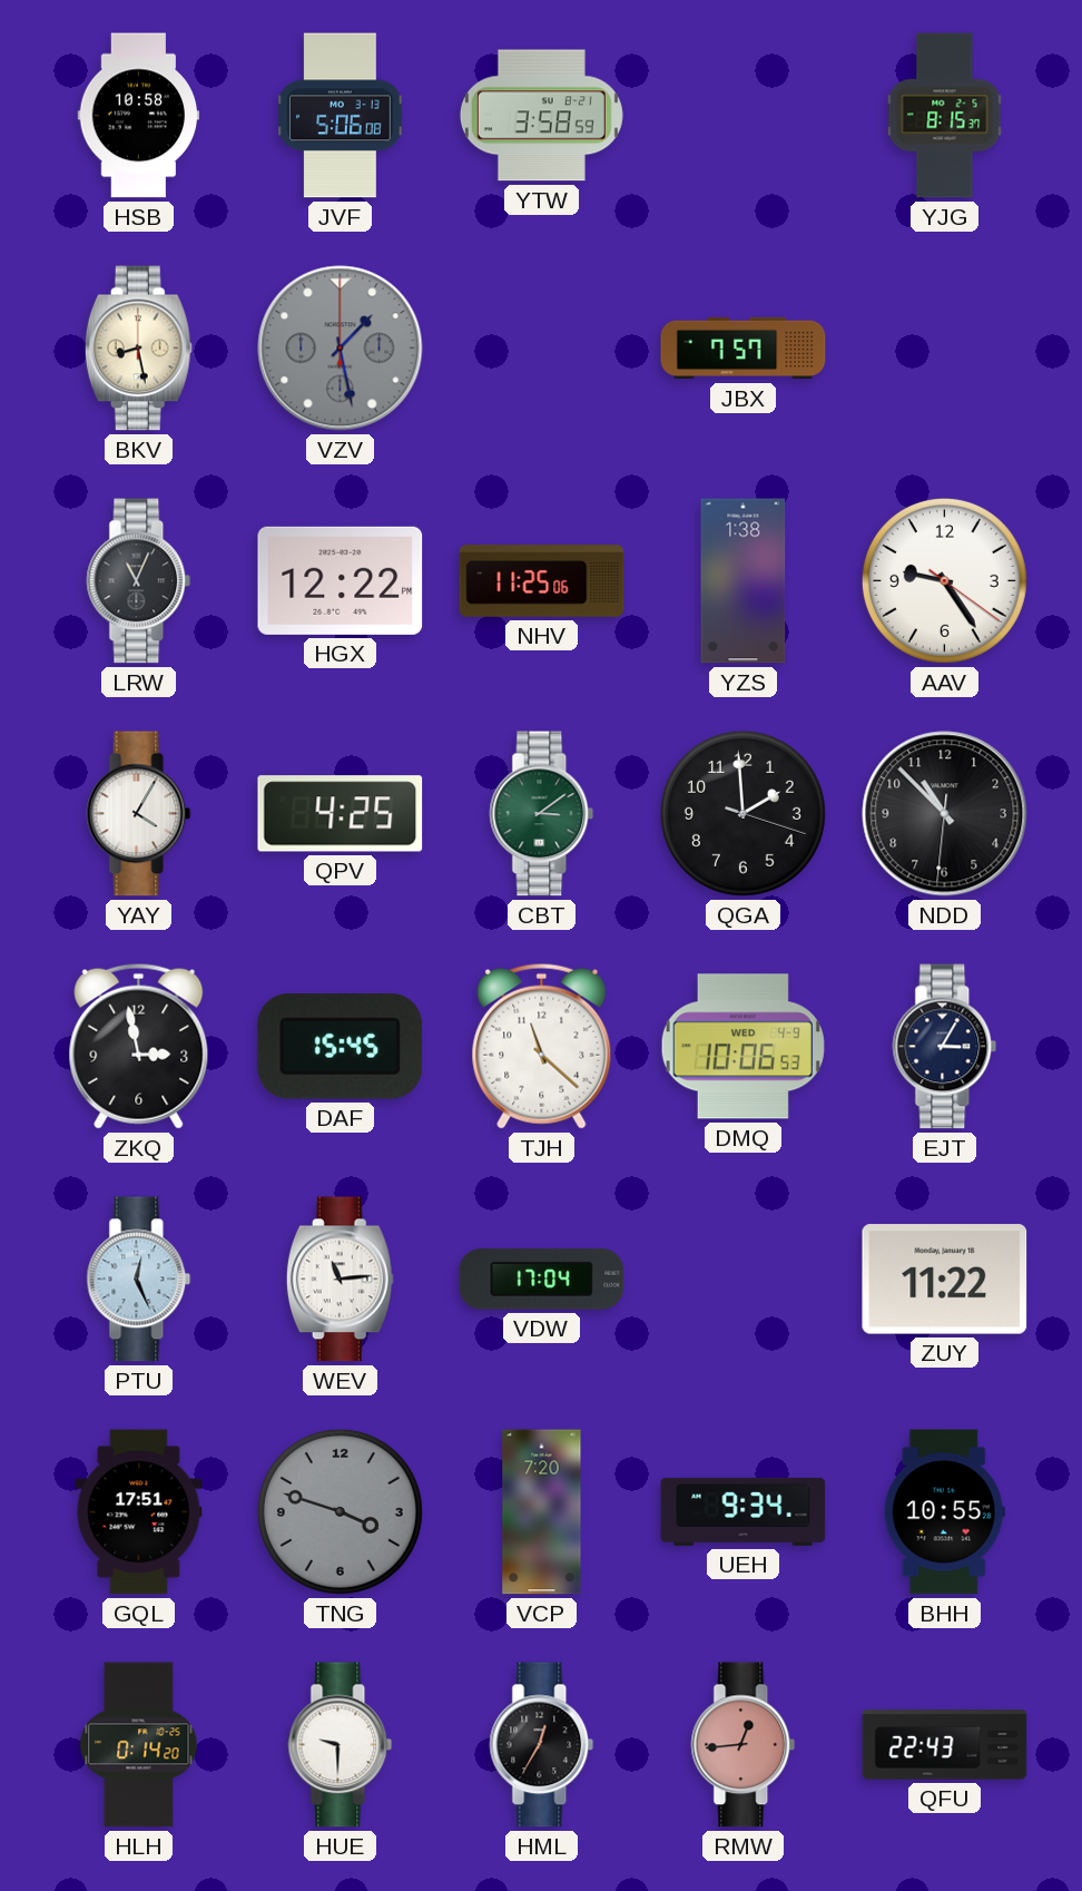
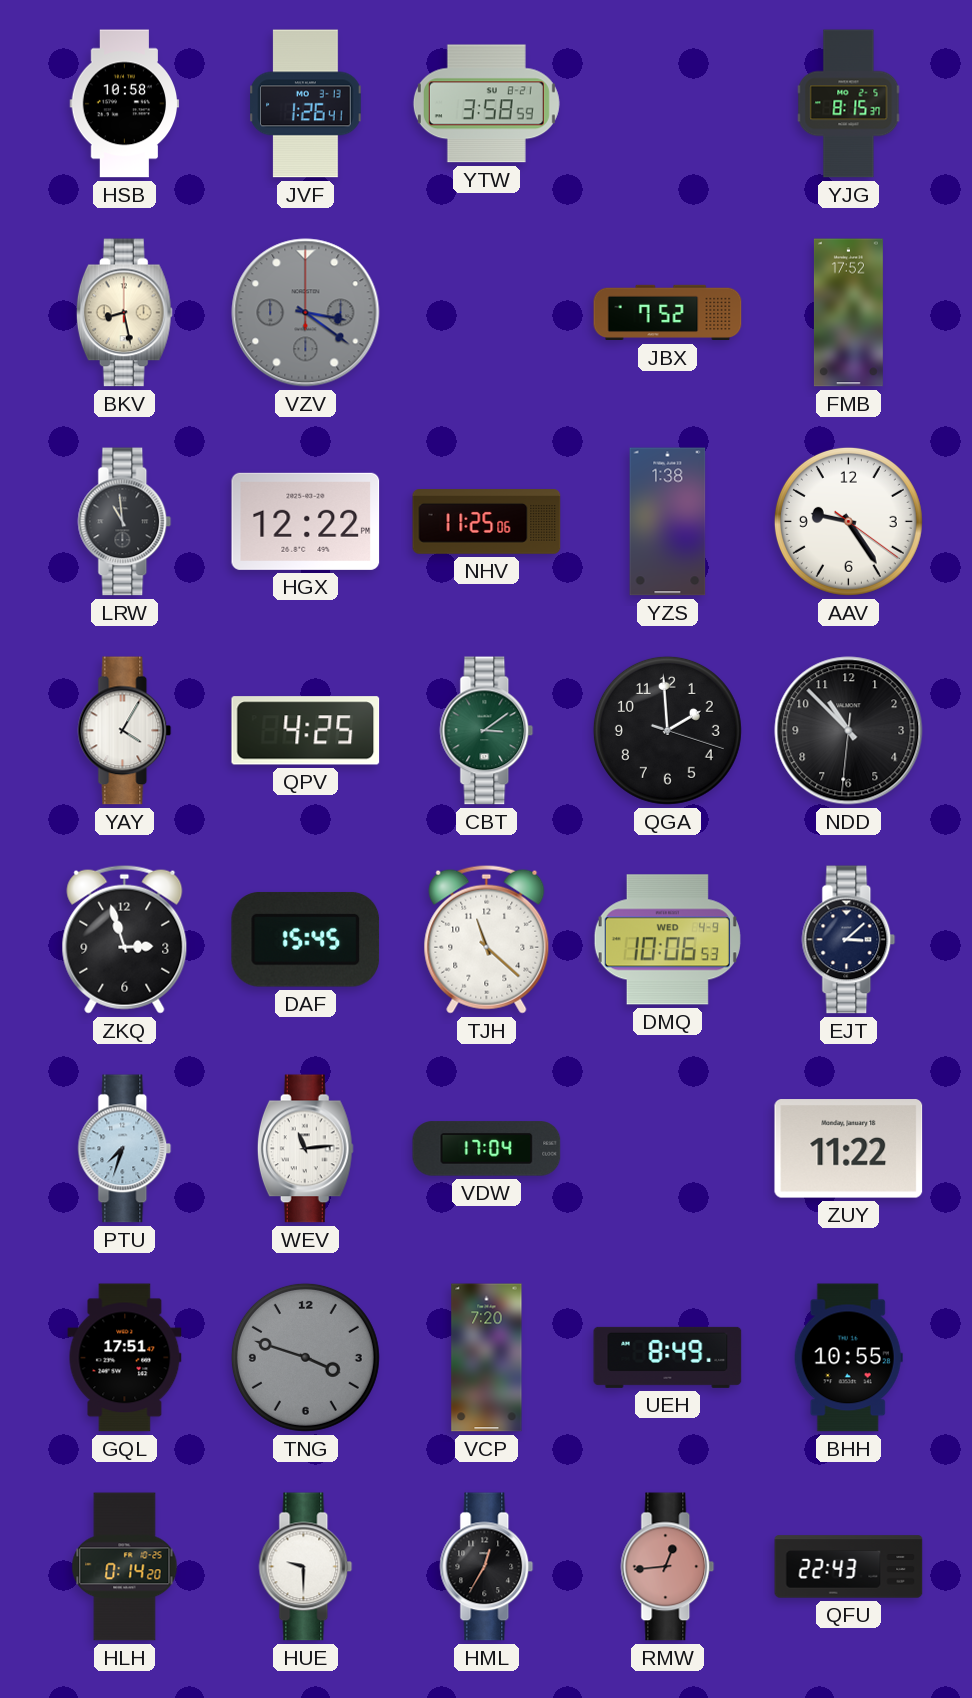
JVF: 5:06 -> 1:26 (306, 104)
VZV: 1:28 -> 3:21 (306, 313)
JBX: 7:57 -> 7:52 (668, 313)
FMB: none -> 17:52 (848, 313)
LRW: 11:04 -> 10:59 (125, 522)
ZKQ: 2:58 -> 2:57 (125, 939)
EJT: 3:05 -> 3:08 (849, 940)
PTU: 12:26 -> 7:33 (125, 1149)
UEH: 9:34 -> 8:49 (668, 1357)
